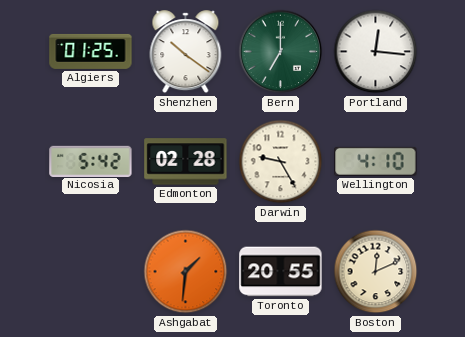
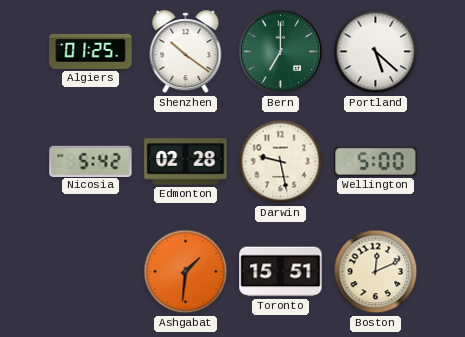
Portland: 12:16 -> 5:22 (376, 52)
Darwin: 9:25 -> 9:28 (281, 162)
Wellington: 4:10 -> 5:00 (376, 161)
Toronto: 20:55 -> 15:51 (281, 272)
